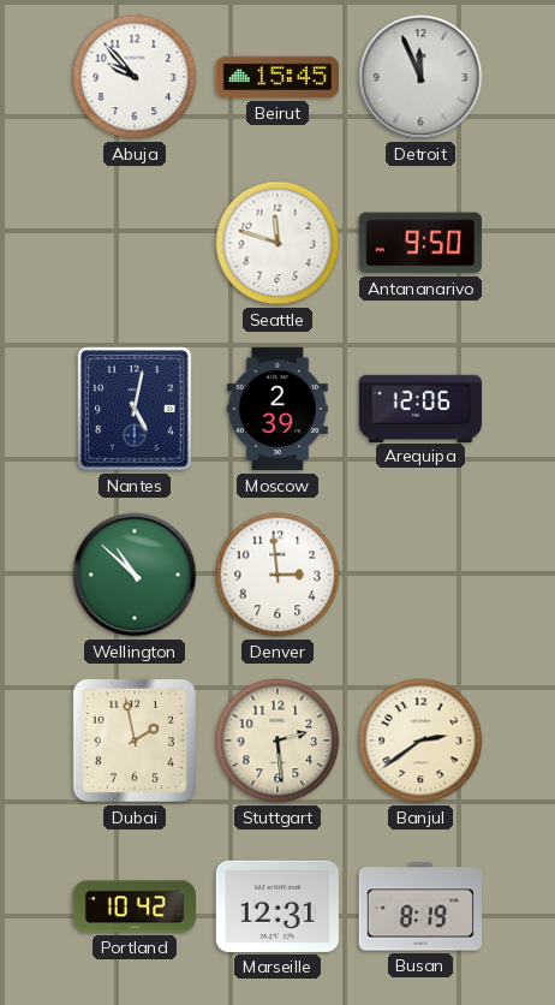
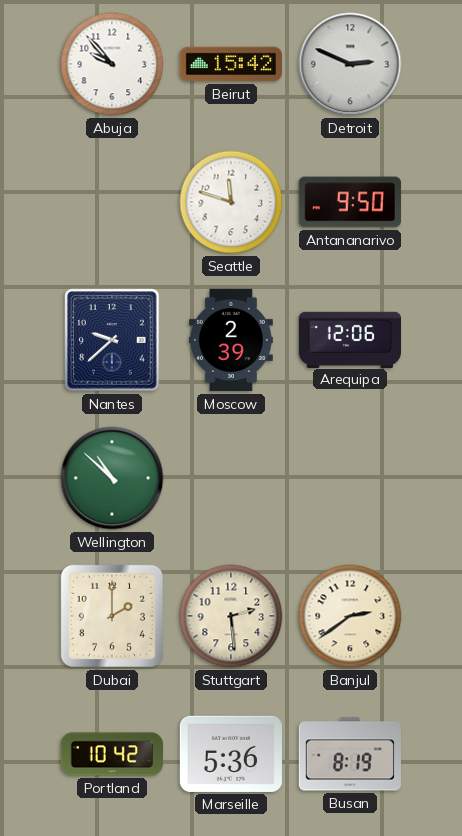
Beirut: 15:45 -> 15:42 (230, 64)
Detroit: 11:56 -> 2:49 (350, 64)
Nantes: 5:02 -> 9:38 (112, 340)
Denver: 2:59 -> none (277, 575)
Dubai: 1:58 -> 2:00 (112, 616)
Marseille: 12:31 -> 5:36 (231, 754)
